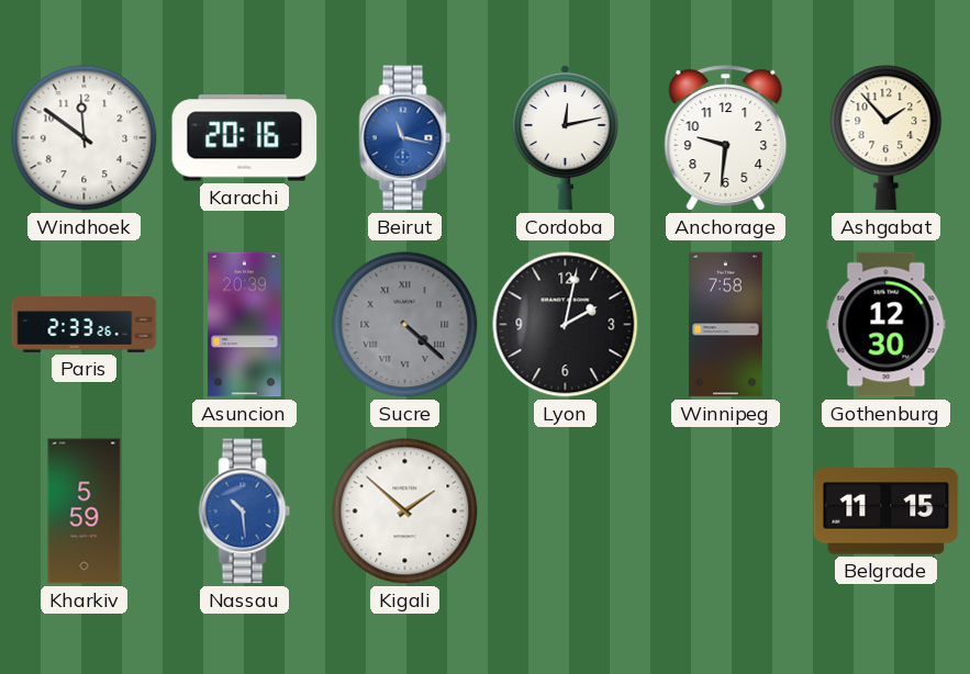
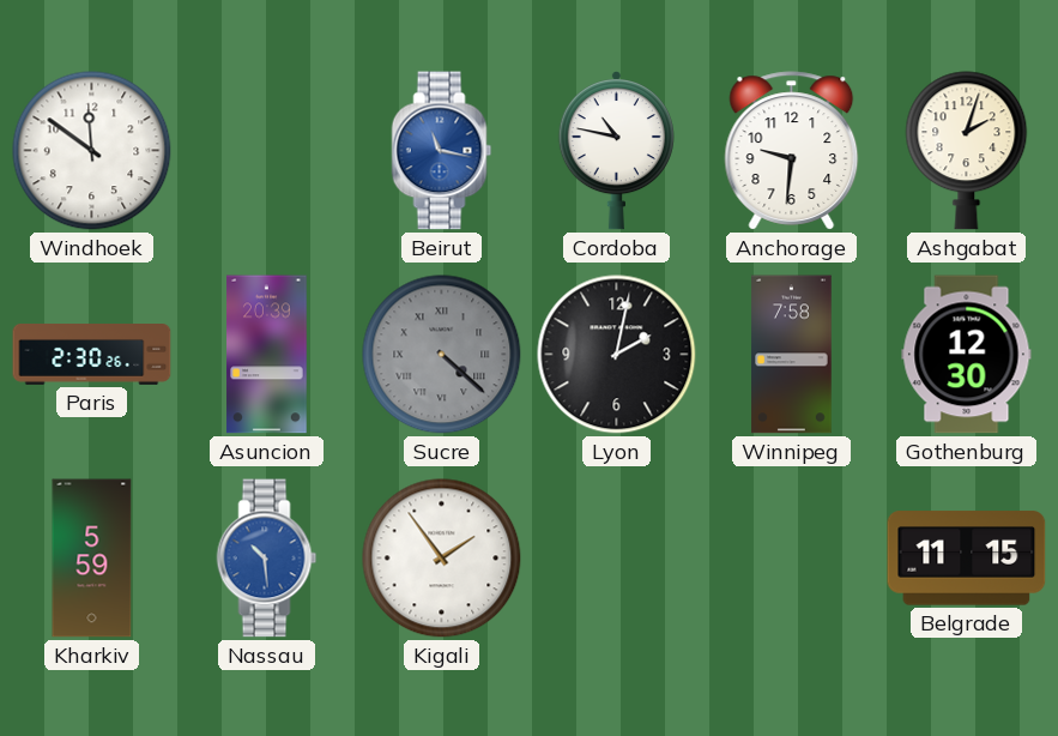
Karachi: 20:16 -> none (245, 138)
Cordoba: 12:13 -> 10:47 (616, 151)
Ashgabat: 1:53 -> 2:03 (967, 151)
Paris: 2:33 -> 2:30 (92, 355)
Kigali: 1:52 -> 1:54 (442, 559)
